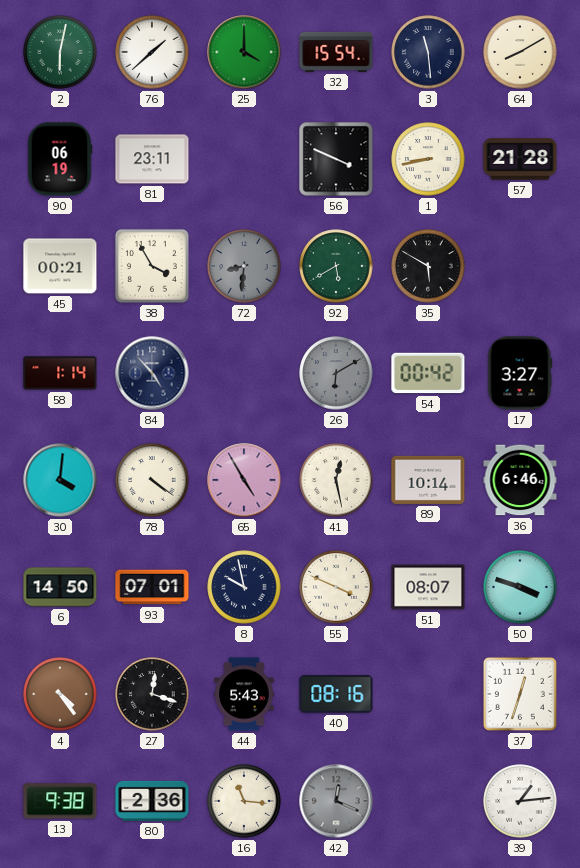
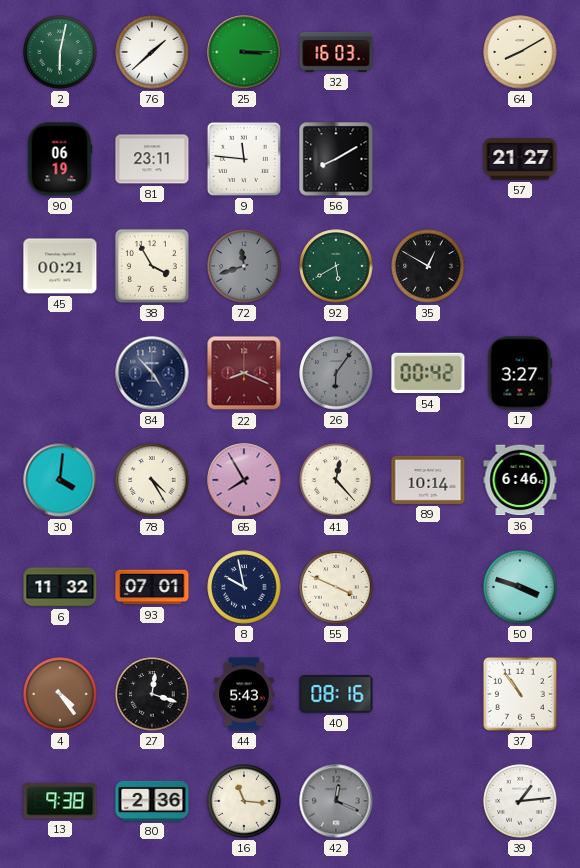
25: 4:00 -> 3:15 (244, 52)
32: 15:54 -> 16:03 (336, 52)
3: 11:29 -> none (428, 52)
9: none -> 11:46 (244, 159)
56: 3:49 -> 8:10 (336, 159)
1: 8:43 -> none (428, 159)
57: 21:28 -> 21:27 (520, 159)
72: 8:31 -> 11:42 (244, 266)
35: 5:50 -> 12:50 (428, 266)
58: 1:14 -> none (60, 373)
22: none -> 8:19 (244, 373)
26: 6:10 -> 6:06 (336, 373)
78: 4:21 -> 4:25 (152, 480)
65: 4:55 -> 7:55 (244, 480)
41: 12:28 -> 12:23 (336, 480)
6: 14:50 -> 11:32 (60, 587)
51: 08:07 -> none (428, 587)
37: 12:33 -> 10:54 (520, 694)
